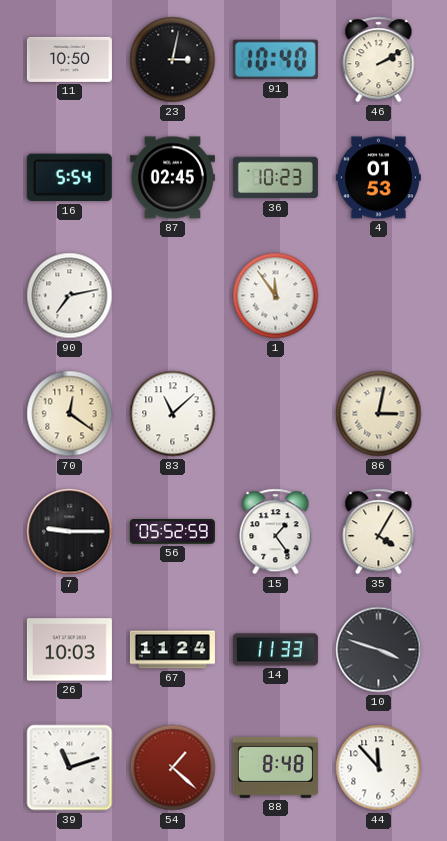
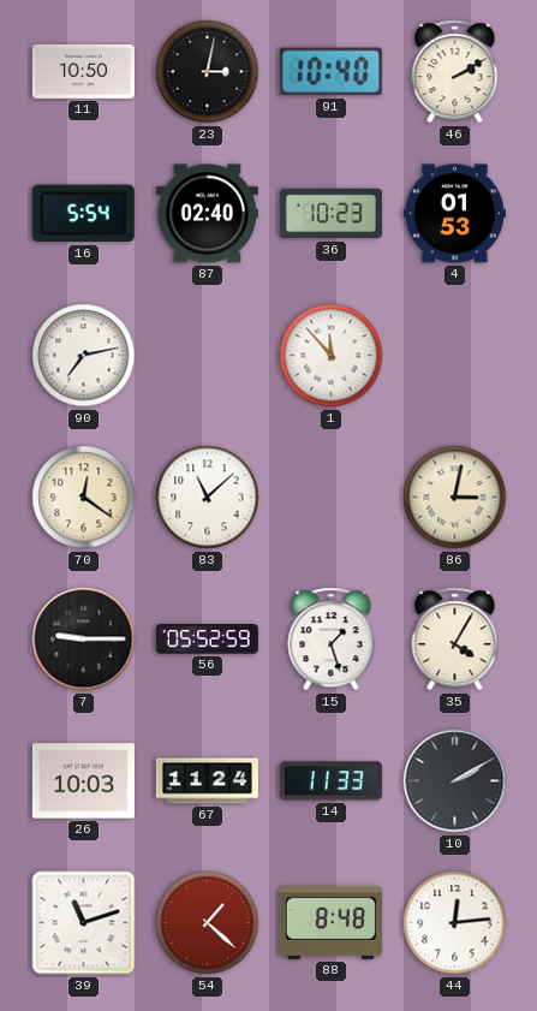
87: 02:45 -> 02:40 (207, 214)
1: 11:54 -> 11:53 (332, 356)
15: 1:24 -> 1:27 (332, 640)
10: 3:48 -> 2:10 (455, 781)
44: 11:53 -> 12:14 (455, 923)
